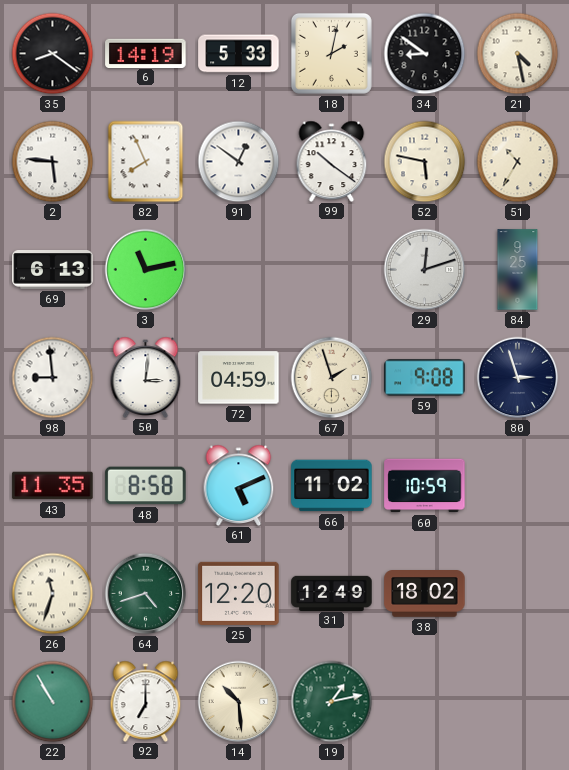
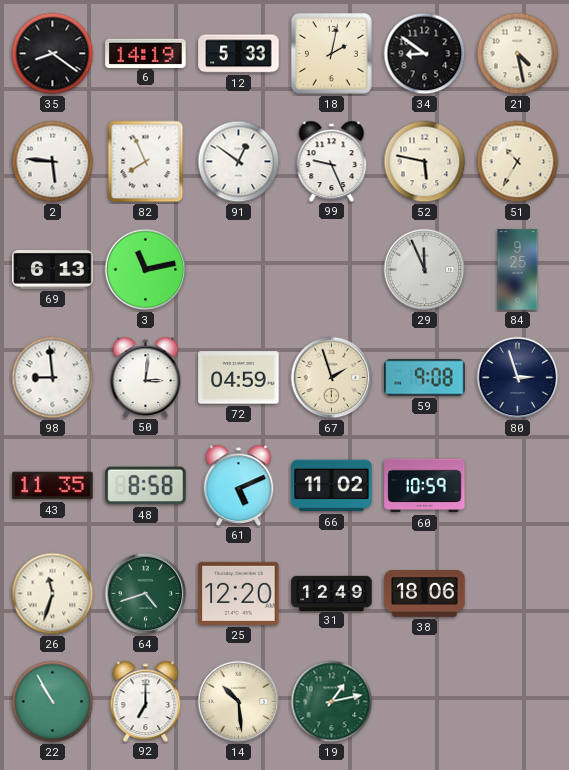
99: 10:21 -> 9:26 (332, 161)
29: 12:12 -> 11:56 (425, 270)
38: 18:02 -> 18:06 (425, 594)
